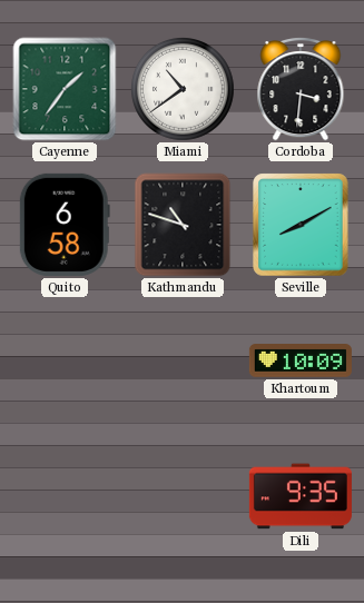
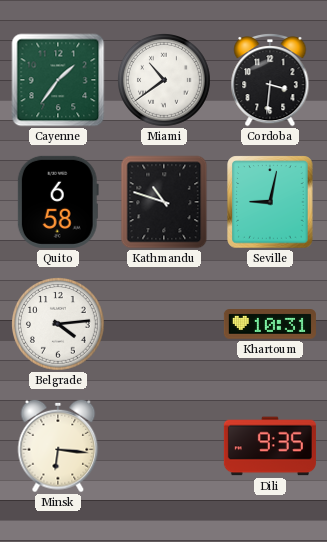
Seville: 8:10 -> 9:02 (270, 202)
Belgrade: none -> 4:14 (59, 325)
Khartoum: 10:09 -> 10:31 (270, 324)
Minsk: none -> 6:16 (58, 446)
